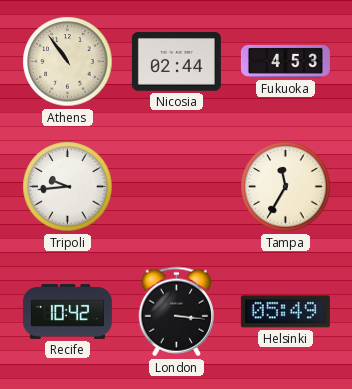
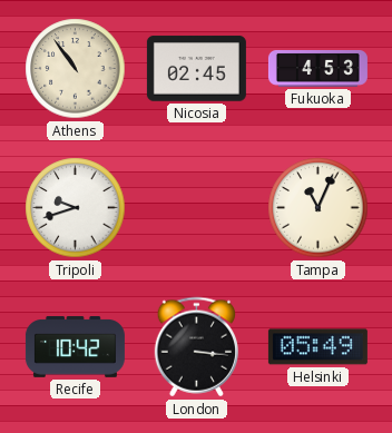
Nicosia: 02:44 -> 02:45 (196, 69)
Tripoli: 9:44 -> 9:42 (76, 208)
Tampa: 11:35 -> 11:04 (318, 208)
